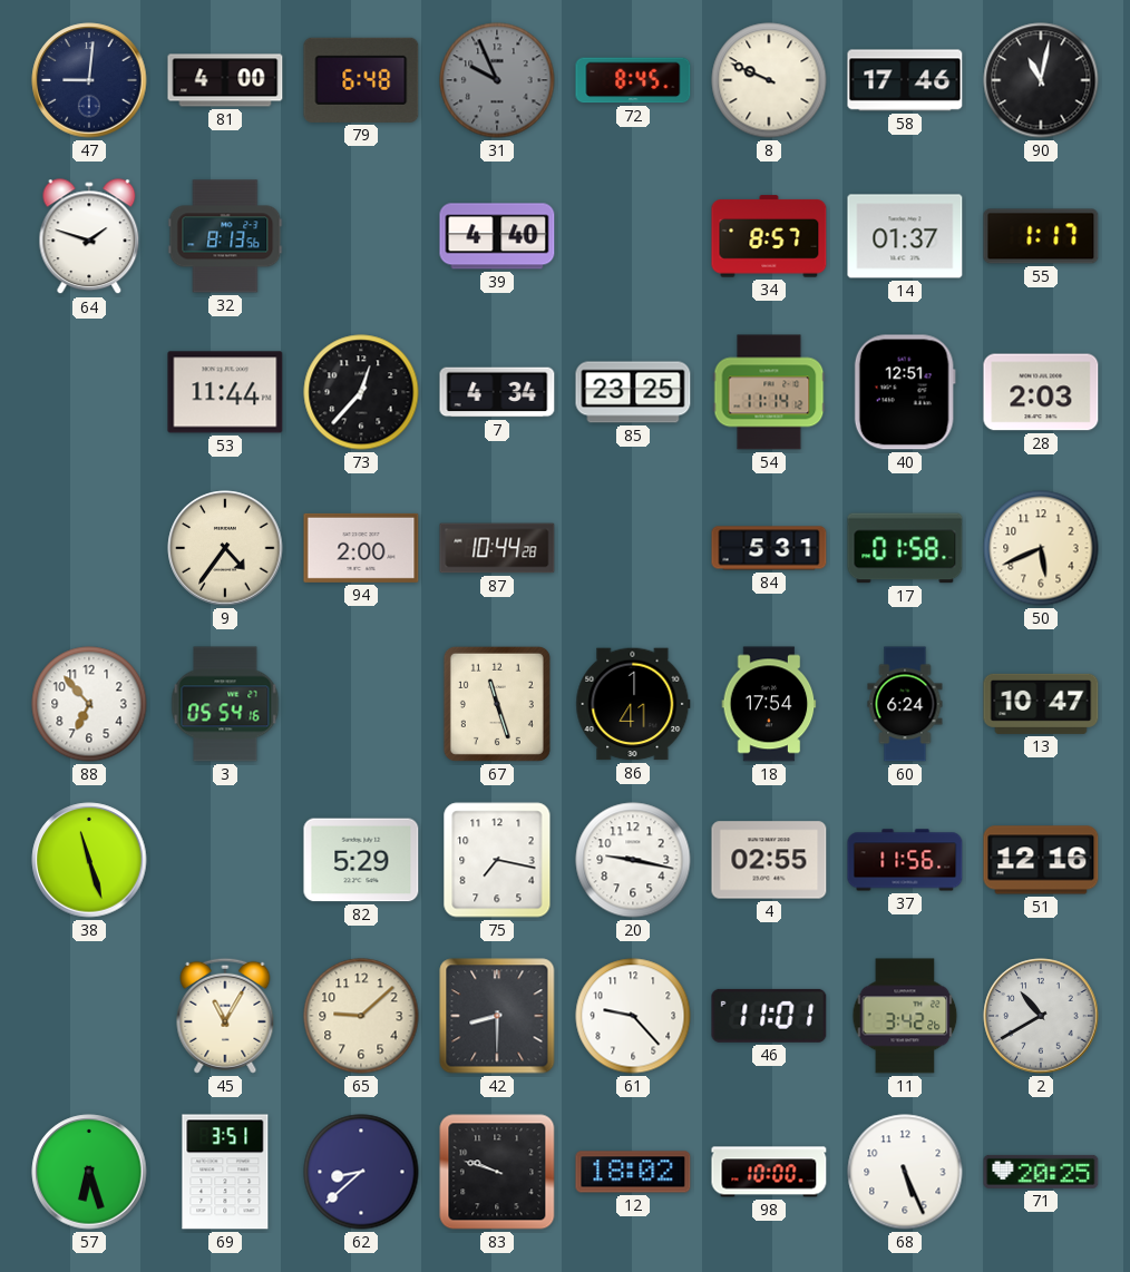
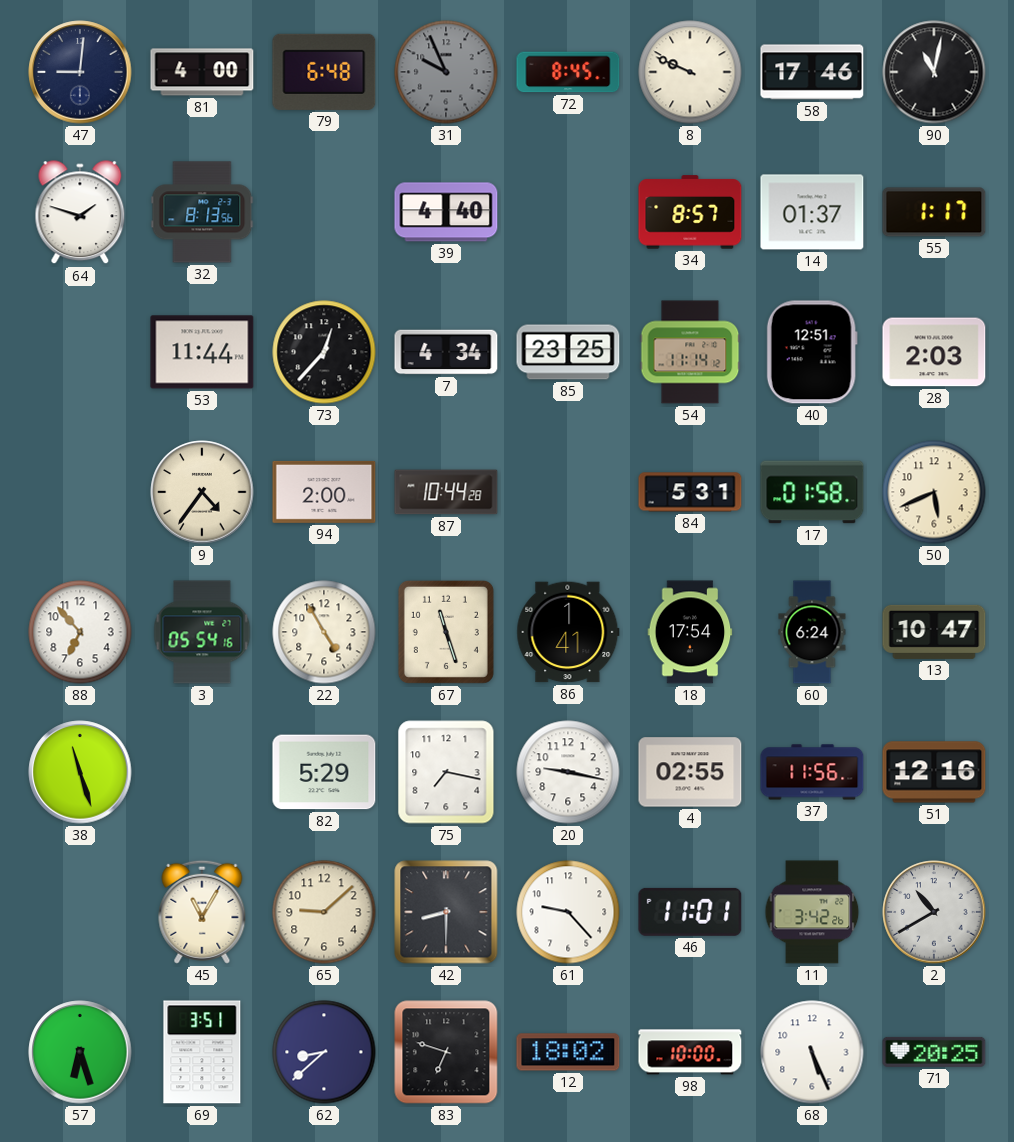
22: none -> 4:55 (324, 632)
83: 9:48 -> 6:48 (446, 1052)
